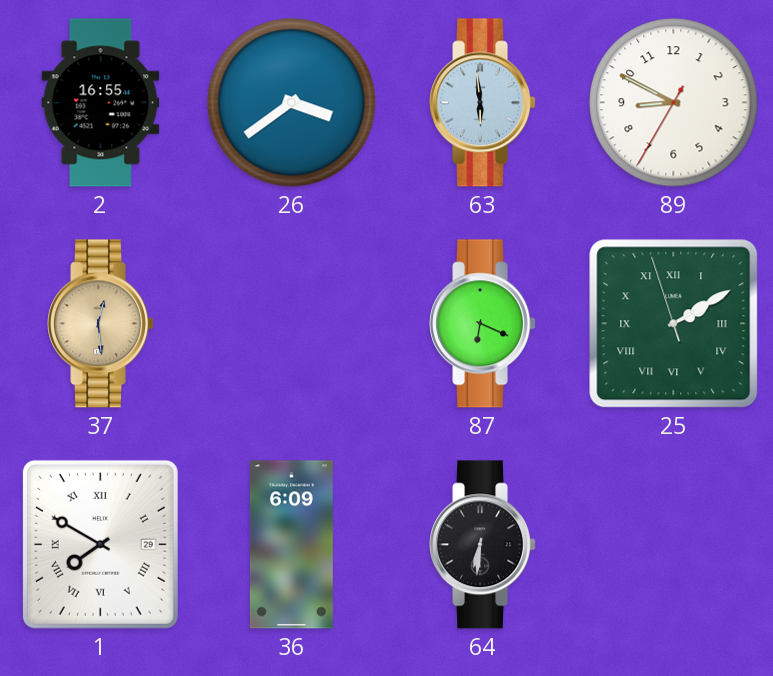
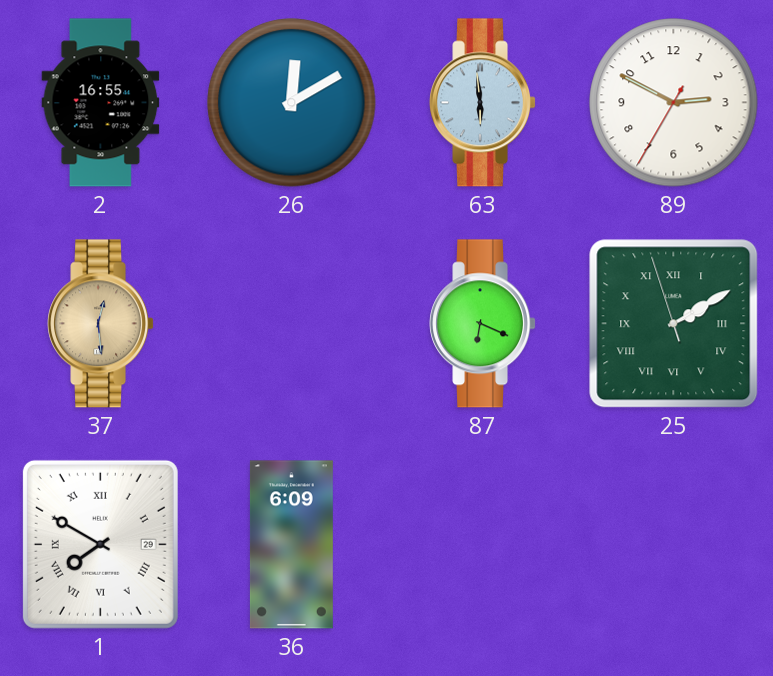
26: 3:39 -> 12:10 (292, 103)
89: 8:49 -> 2:49 (674, 103)
64: 6:31 -> none (483, 545)
